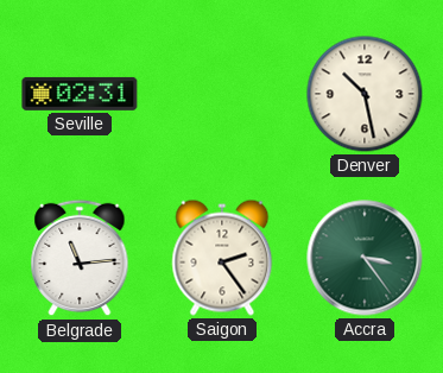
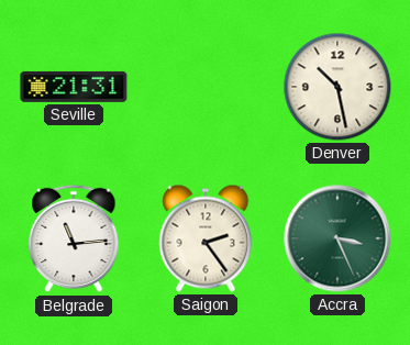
Seville: 02:31 -> 21:31 (74, 87)
Accra: 3:24 -> 3:26 (337, 238)
